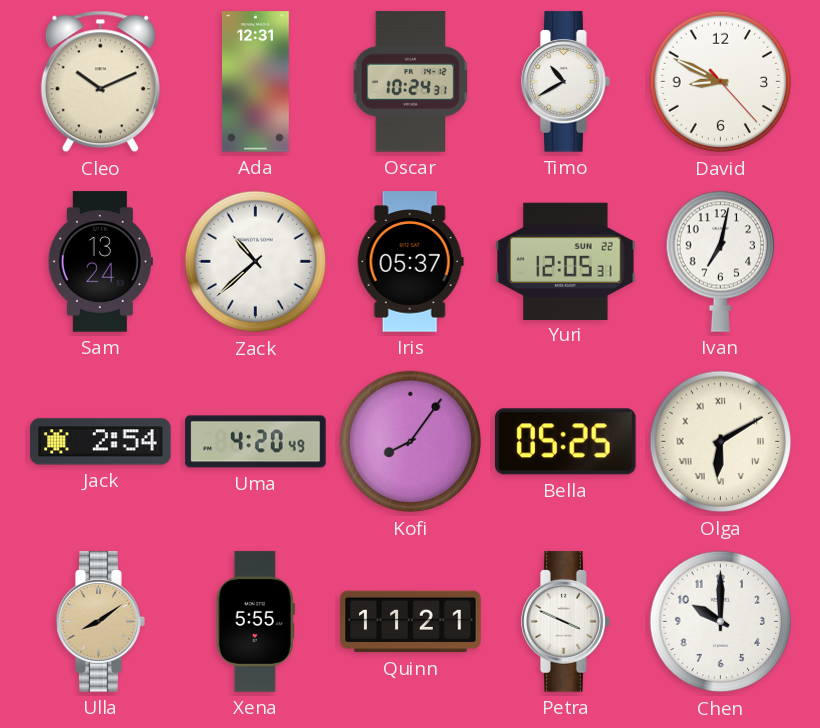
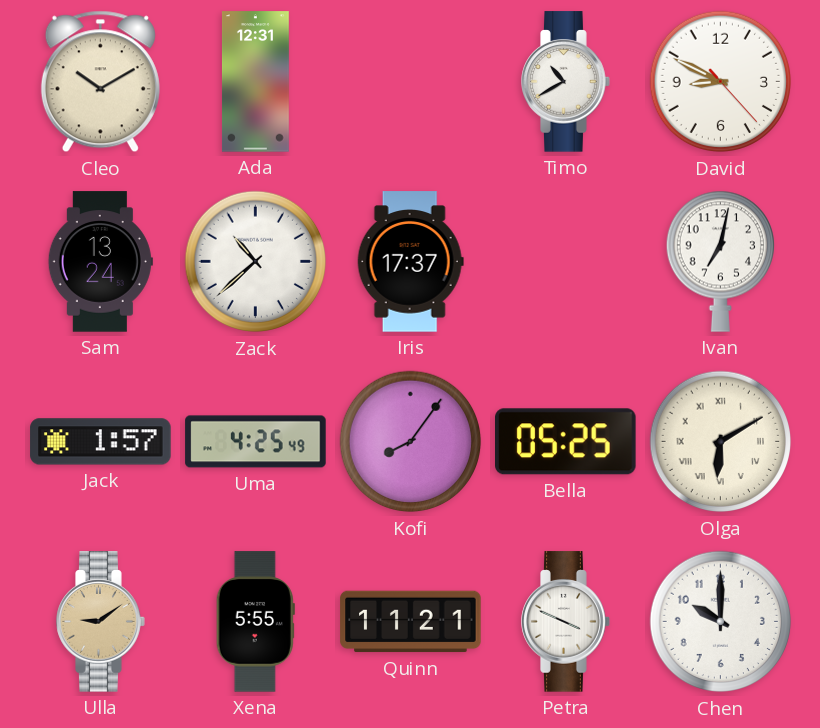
Cleo: 10:11 -> 10:10 (100, 82)
Oscar: 10:24 -> none (411, 82)
Iris: 05:37 -> 17:37 (410, 262)
Yuri: 12:05 -> none (566, 261)
Jack: 2:54 -> 1:57 (101, 442)
Uma: 4:20 -> 4:25 (256, 442)
Ulla: 8:09 -> 9:09 (101, 622)
